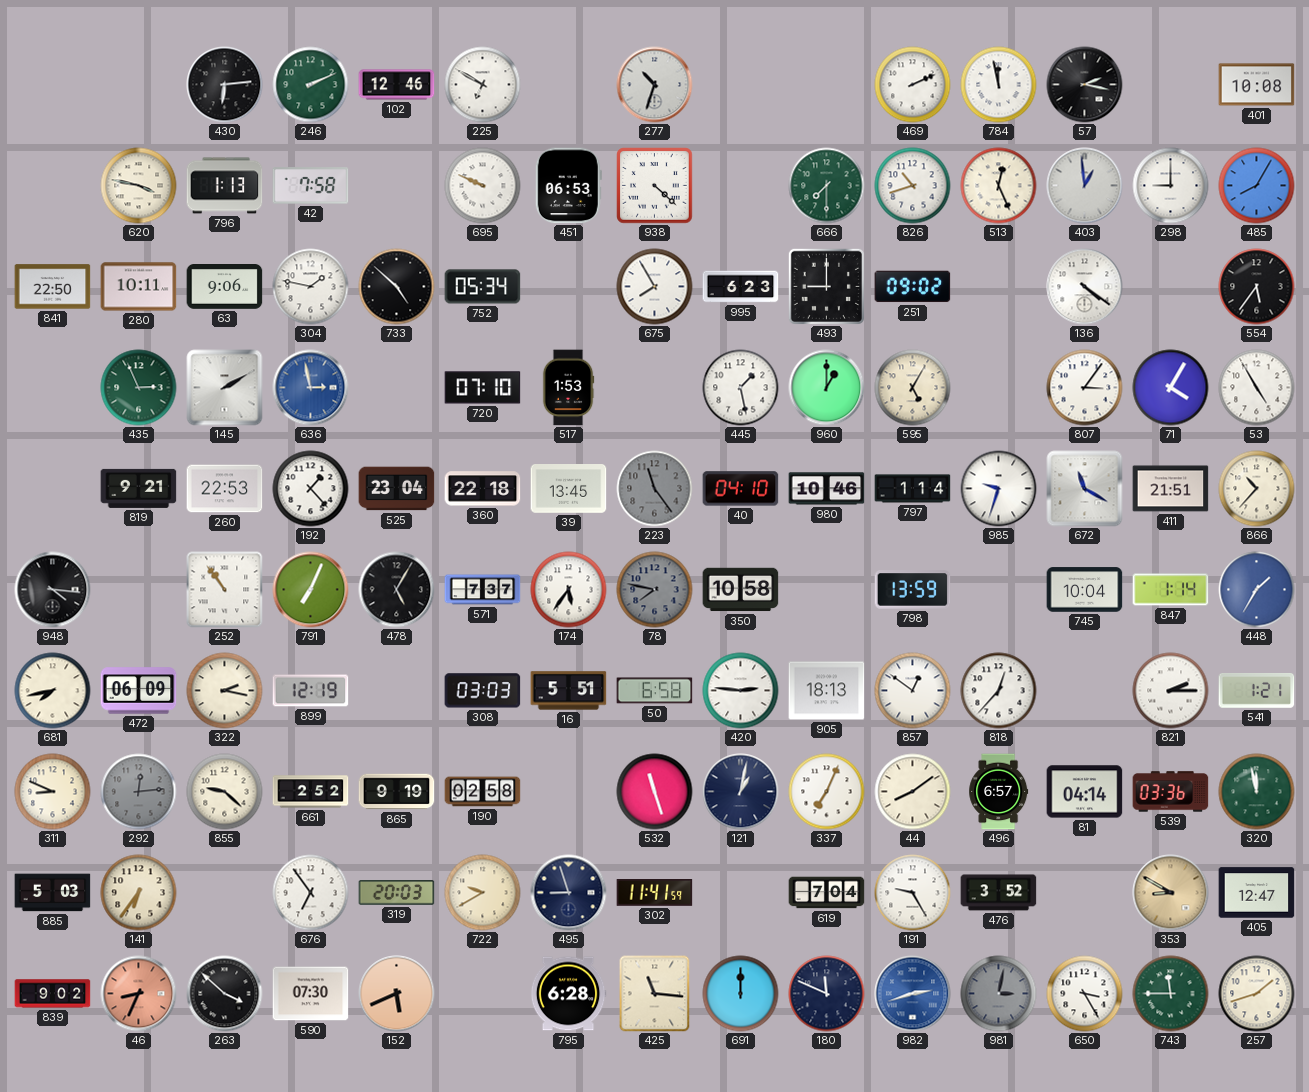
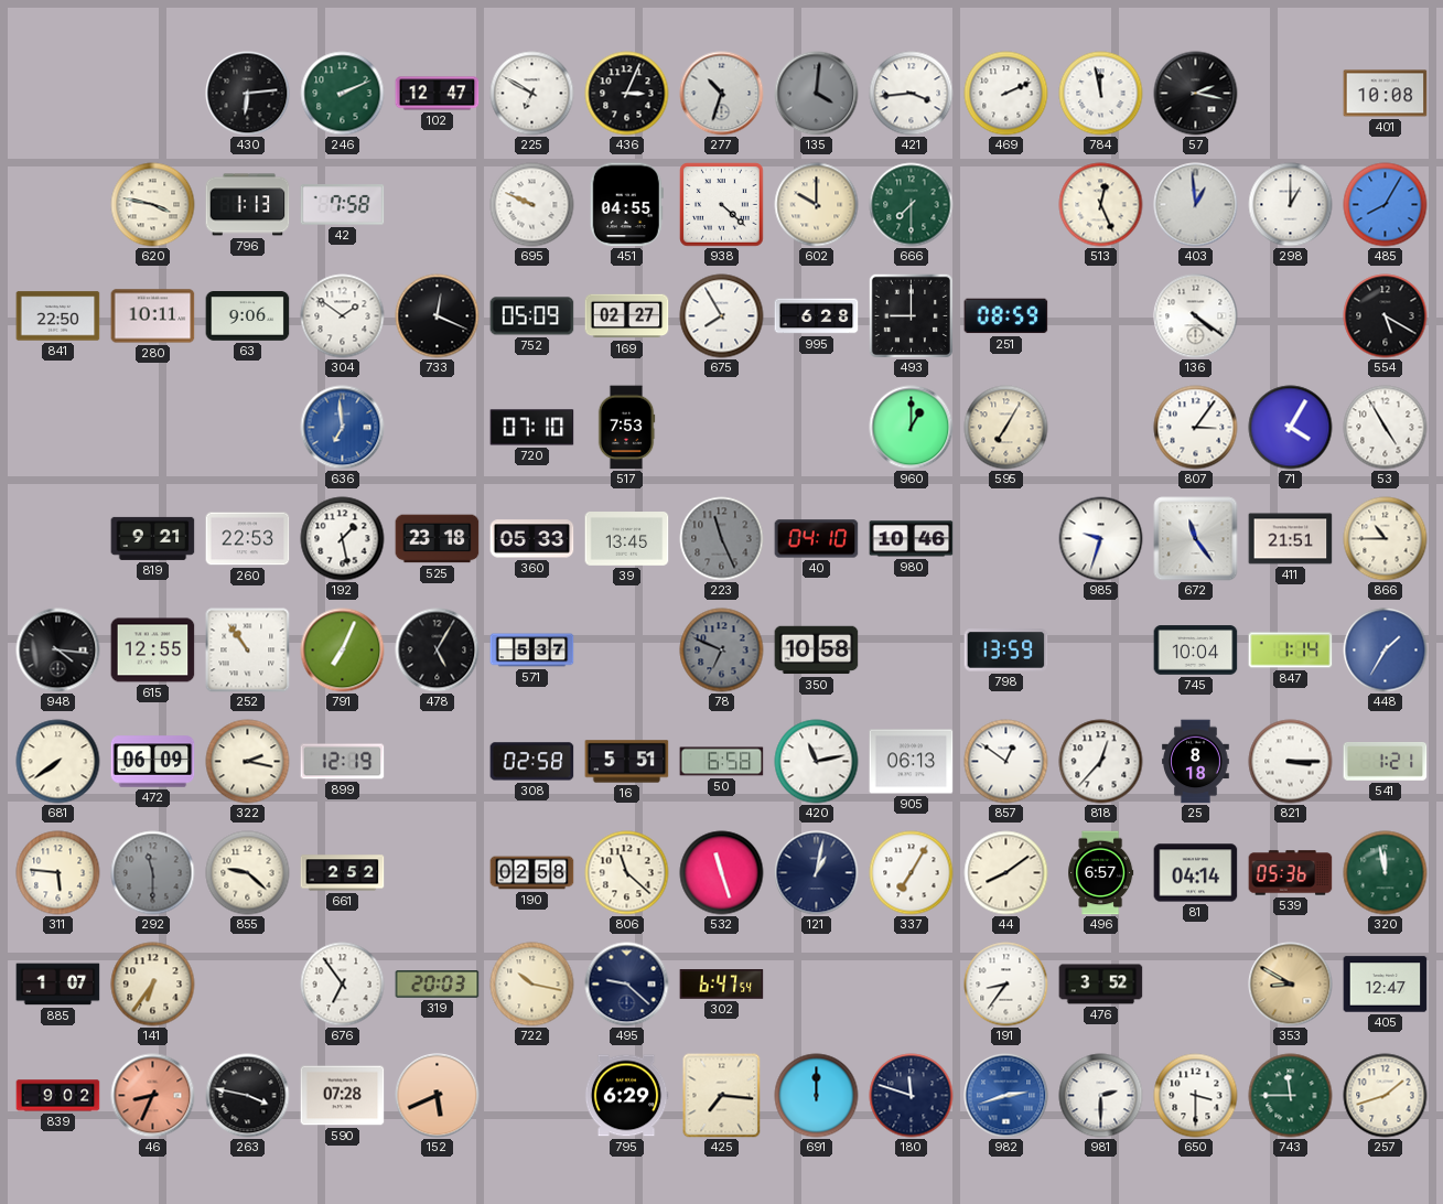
102: 12:46 -> 12:47 (438, 94)
436: none -> 3:04 (627, 94)
135: none -> 4:01 (817, 94)
421: none -> 3:44 (912, 94)
451: 06:53 -> 04:55 (626, 205)
602: none -> 10:00 (817, 205)
826: 10:42 -> none (913, 186)
298: 9:00 -> 1:00 (1291, 205)
304: 1:47 -> 1:51 (343, 316)
733: 4:52 -> 12:19 (438, 316)
752: 05:34 -> 05:09 (532, 316)
169: none -> 02:27 (627, 316)
995: 6:23 -> 6:28 (817, 316)
251: 09:02 -> 08:59 (1006, 316)
554: 5:36 -> 5:20 (1386, 316)
435: 2:56 -> none (139, 388)
145: 2:10 -> none (225, 388)
636: 2:58 -> 6:59 (343, 428)
517: 1:53 -> 7:53 (626, 428)
445: 1:28 -> none (741, 388)
595: 5:05 -> 7:05 (1006, 428)
192: 1:23 -> 1:28 (343, 539)
525: 23:04 -> 23:18 (438, 539)
360: 22:18 -> 05:33 (532, 539)
223: 11:24 -> 11:26 (722, 539)
797: 1:14 -> none (913, 489)
672: 11:20 -> 11:24 (1196, 539)
866: 10:37 -> 10:45 (1386, 539)
615: none -> 12:55 (153, 651)
571: 7:37 -> 5:37 (532, 651)
174: 5:36 -> none (569, 590)
78: 7:47 -> 6:49 (722, 651)
681: 7:43 -> 7:39 (58, 762)
308: 03:03 -> 02:58 (532, 762)
420: 2:46 -> 11:13 (817, 762)
905: 18:13 -> 06:13 (912, 762)
25: none -> 8:18 (1196, 762)
821: 2:15 -> 3:15 (1291, 762)
311: 8:49 -> 5:46 (58, 873)
292: 12:14 -> 11:30 (153, 873)
865: 9:19 -> none (397, 792)
806: none -> 11:22 (627, 873)
337: 7:04 -> 7:05 (912, 873)
539: 03:36 -> 05:36 (1291, 873)
885: 5:03 -> 1:07 (58, 985)
722: 9:40 -> 10:17 (532, 985)
495: 8:57 -> 9:22 (627, 985)
302: 11:41 -> 6:47 (722, 985)
619: 7:04 -> none (827, 893)
191: 9:25 -> 8:36 (1006, 985)
263: 3:52 -> 3:47 (248, 1096)
590: 07:30 -> 07:28 (343, 1096)
795: 6:28 -> 6:29 (626, 1096)
425: 11:16 -> 7:16 (722, 1096)
180: 11:49 -> 11:48 (912, 1096)
981: 3:02 -> 2:30 (1101, 1096)
981 dial: grey -> white (1101, 1096)
650: 3:25 -> 3:30 (1196, 1096)
